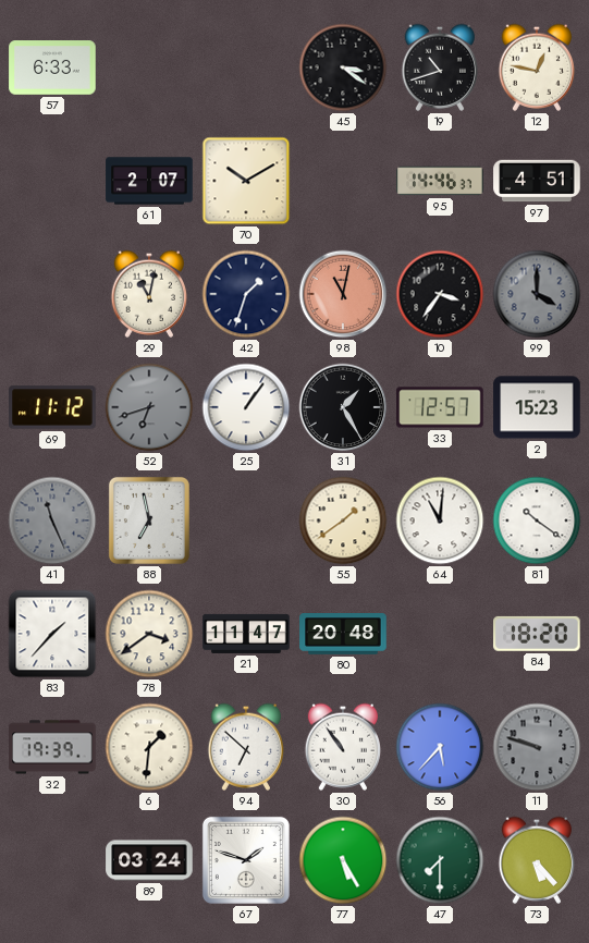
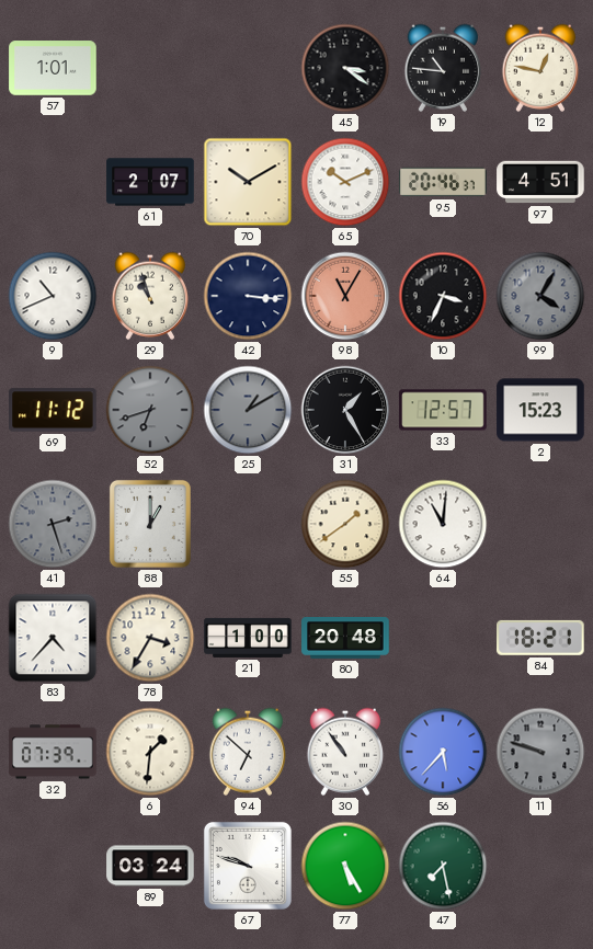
57: 6:33 -> 1:01 (53, 68)
19: 10:42 -> 10:46 (443, 68)
65: none -> 10:11 (345, 182)
95: 14:46 -> 20:46 (443, 182)
9: none -> 10:41 (53, 296)
29: 11:02 -> 10:57 (150, 296)
42: 1:33 -> 3:16 (248, 296)
98: 11:02 -> 11:05 (345, 296)
10: 3:36 -> 3:34 (443, 296)
99: 4:00 -> 4:05 (540, 296)
25: 1:06 -> 1:10 (248, 410)
25 dial: white -> grey (248, 410)
41: 11:26 -> 2:27 (53, 524)
88: 6:58 -> 1:00 (150, 524)
81: 10:21 -> none (537, 521)
83: 1:37 -> 4:37 (53, 638)
78: 3:39 -> 3:35 (150, 638)
21: 11:47 -> 1:00 (248, 638)
84: 18:20 -> 18:21 (541, 638)
32: 19:39 -> 07:39 (53, 752)
67: 1:48 -> 9:48 (248, 866)
47: 7:30 -> 7:28 (443, 866)
73: 5:23 -> none (537, 860)
